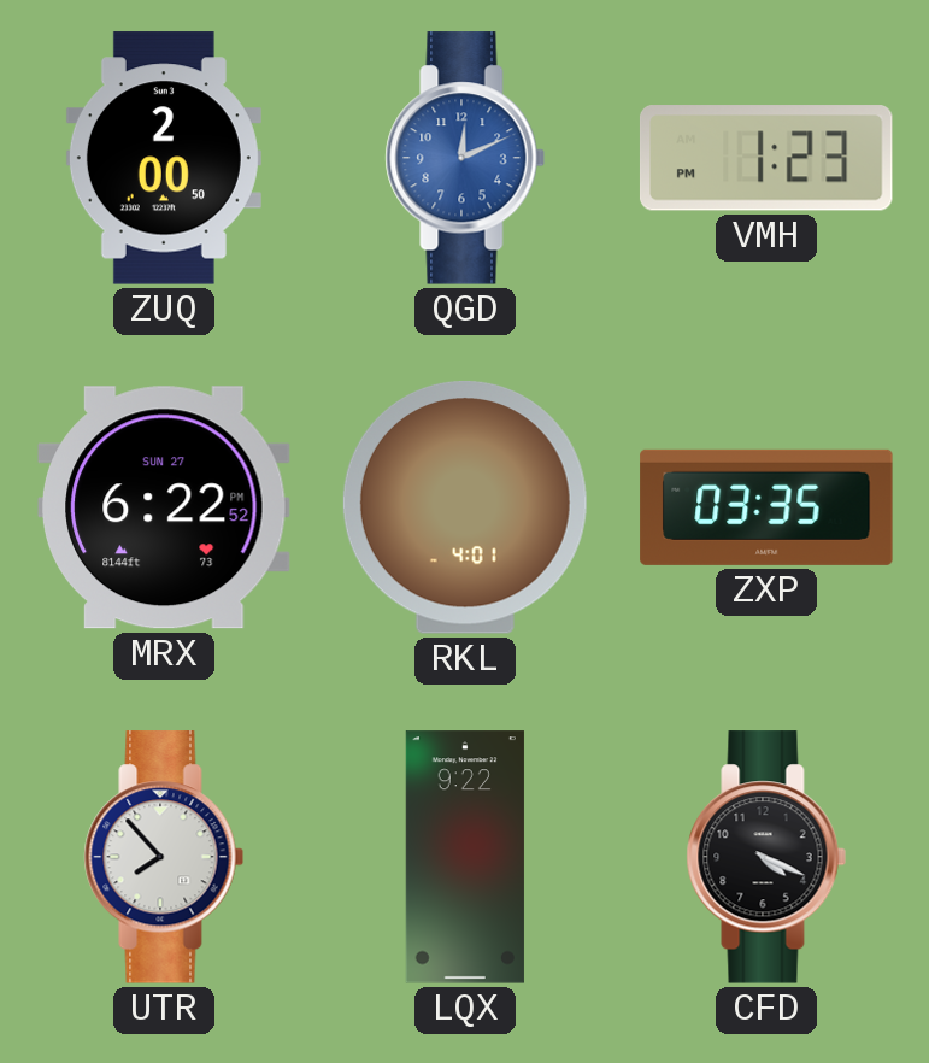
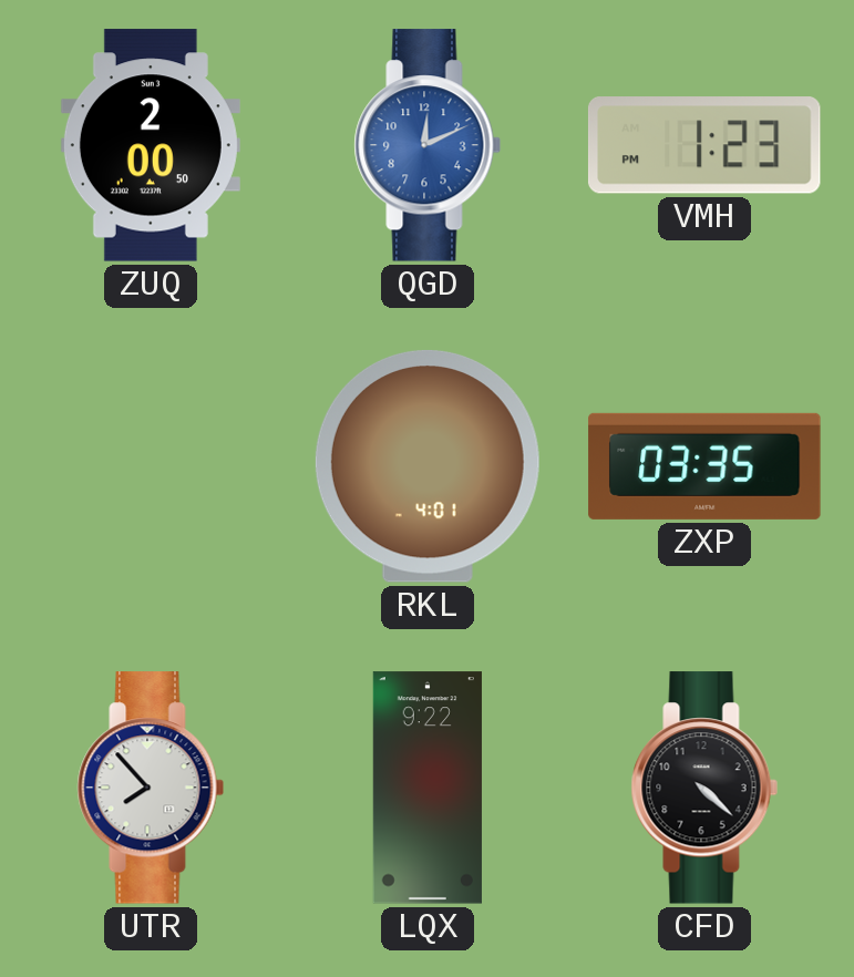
MRX: 6:22 -> none (165, 507)
CFD: 4:19 -> 4:22 (704, 788)
